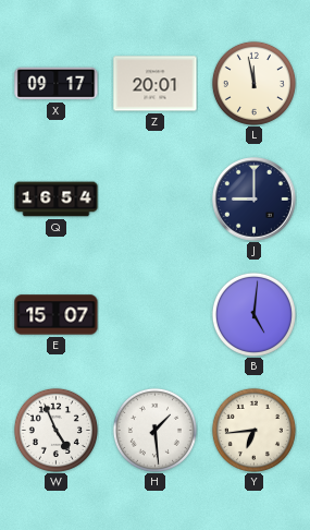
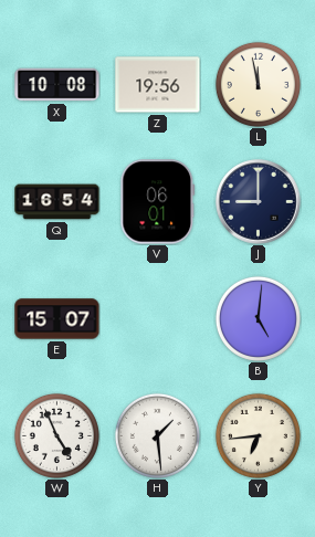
X: 09:17 -> 10:08 (57, 85)
Z: 20:01 -> 19:56 (158, 85)
V: none -> 06:01 (158, 202)
